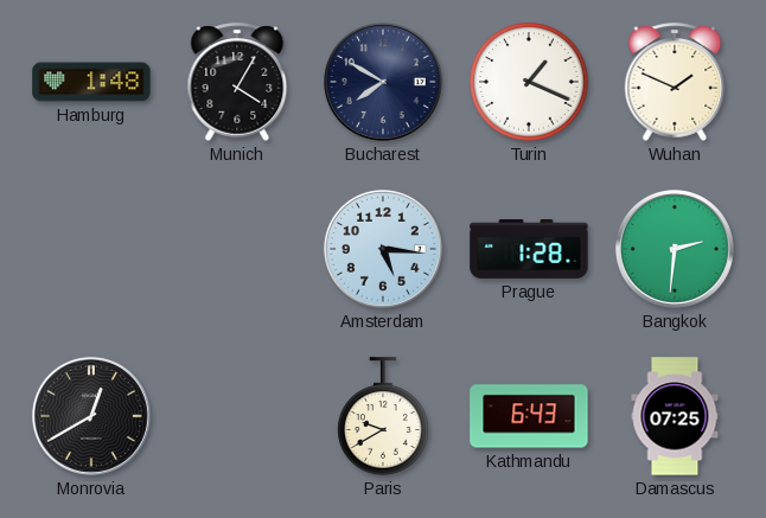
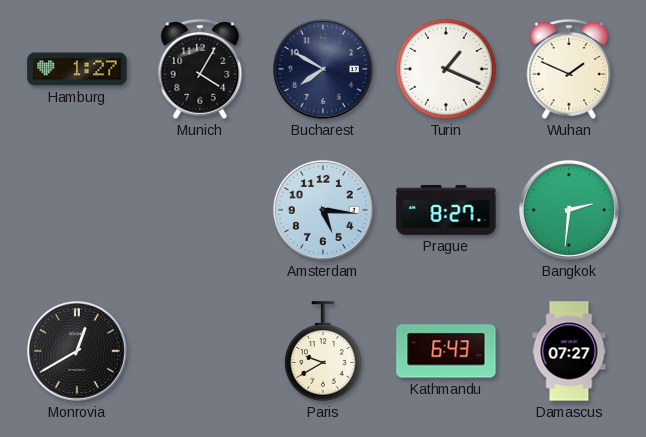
Hamburg: 1:48 -> 1:27 (77, 69)
Prague: 1:28 -> 8:27 (446, 210)
Damascus: 07:25 -> 07:27 (569, 351)
